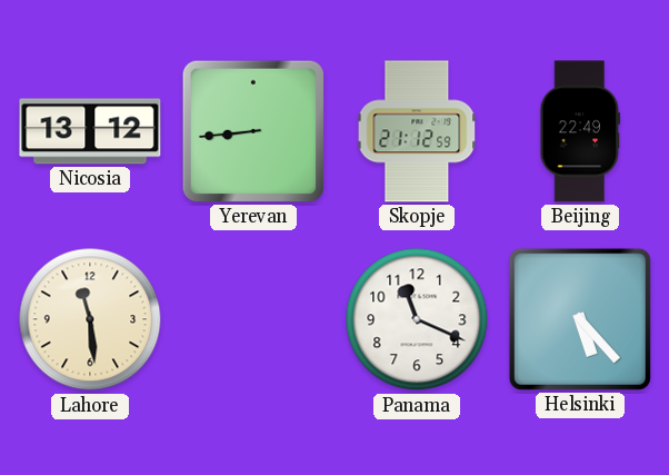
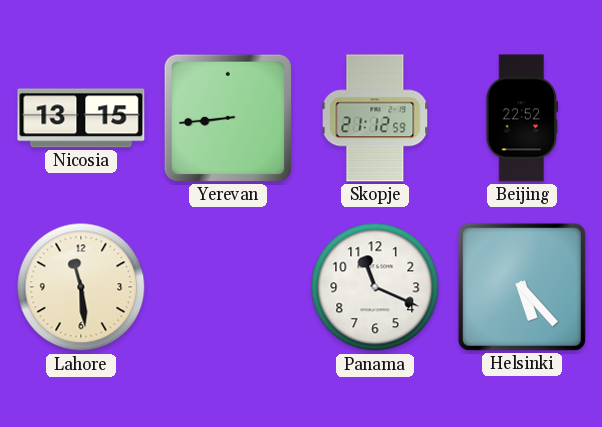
Nicosia: 13:12 -> 13:15 (81, 118)
Beijing: 22:49 -> 22:52 (522, 118)
